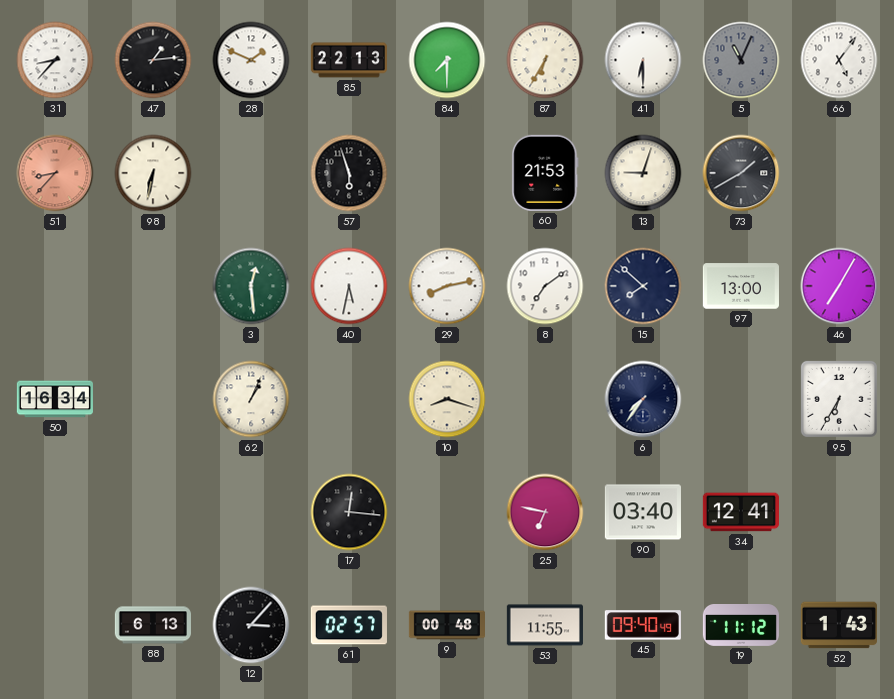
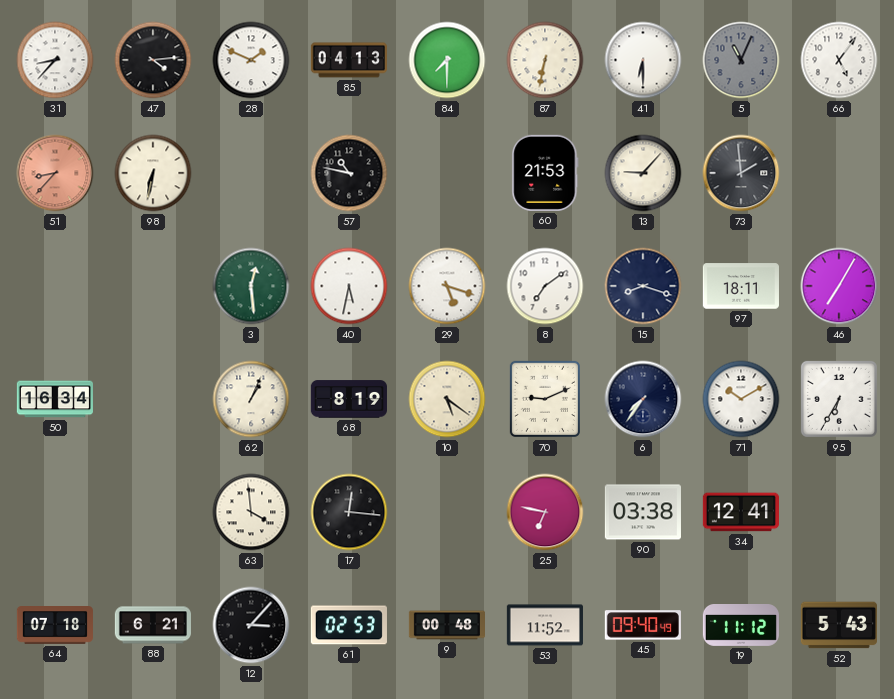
47: 1:14 -> 4:14 (153, 60)
85: 22:13 -> 04:13 (349, 60)
87: 6:35 -> 6:32 (545, 60)
57: 5:57 -> 10:47 (349, 173)
13: 9:03 -> 9:07 (643, 173)
73: 1:40 -> 1:59 (741, 173)
29: 8:13 -> 5:18 (447, 286)
15: 7:52 -> 8:18 (643, 286)
97: 13:00 -> 18:11 (741, 286)
68: none -> 8:19 (349, 399)
10: 8:18 -> 5:21 (447, 399)
70: none -> 9:11 (545, 399)
71: none -> 10:10 (741, 399)
63: none -> 3:59 (251, 512)
90: 03:40 -> 03:38 (643, 512)
64: none -> 07:18 (55, 626)
88: 6:13 -> 6:21 (153, 625)
61: 02:57 -> 02:53 (349, 625)
53: 11:55 -> 11:52 (545, 625)
52: 1:43 -> 5:43 (839, 625)
